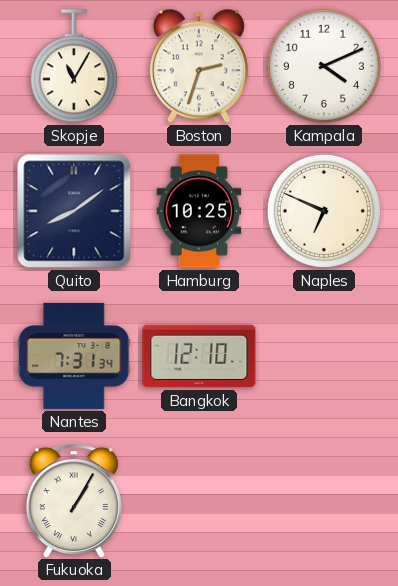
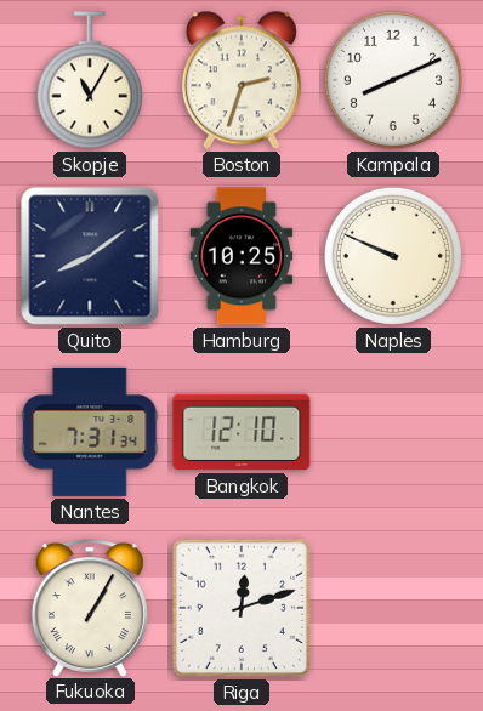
Kampala: 4:11 -> 8:11 (393, 80)
Naples: 6:49 -> 9:49 (393, 256)
Riga: none -> 12:12 (241, 608)
